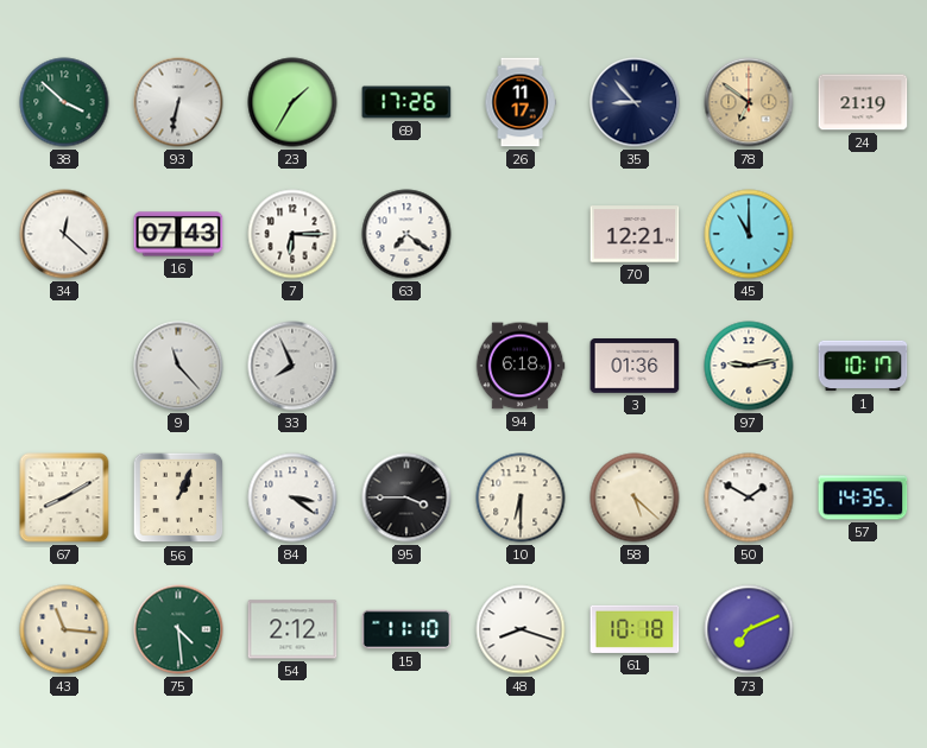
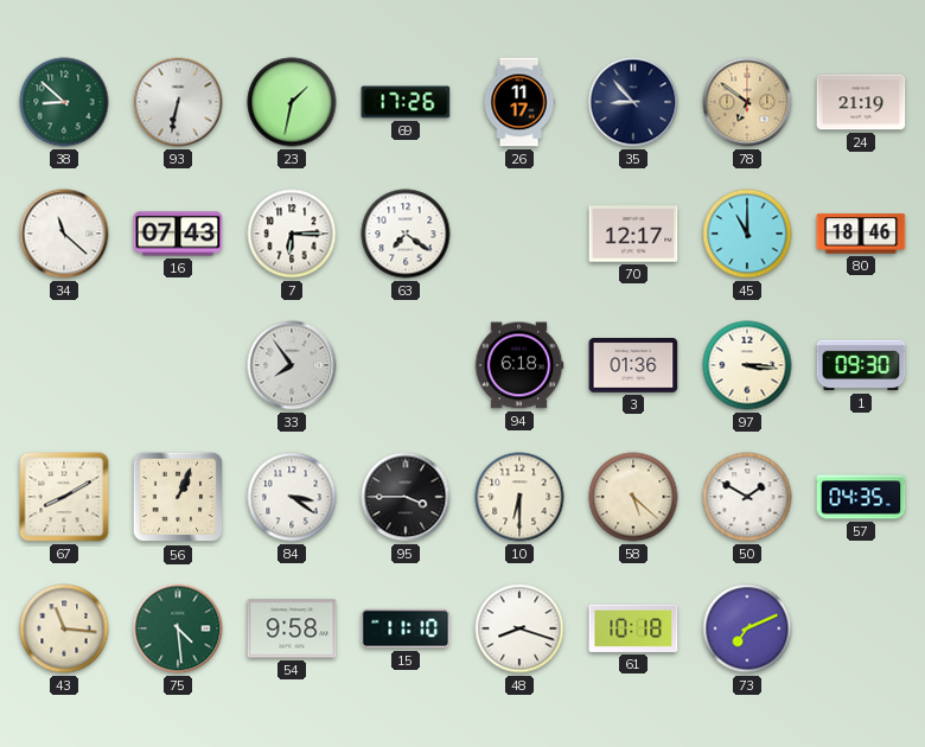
38: 3:52 -> 8:52 (64, 102)
23: 1:35 -> 1:32 (292, 102)
34: 12:22 -> 11:22 (64, 234)
70: 12:21 -> 12:17 (633, 234)
80: none -> 18:46 (861, 234)
9: 11:23 -> none (178, 366)
33: 7:56 -> 7:54 (292, 365)
97: 9:13 -> 3:16 (747, 365)
1: 10:17 -> 09:30 (861, 365)
57: 14:35 -> 04:35 (861, 497)
54: 2:12 -> 9:58 (292, 628)
